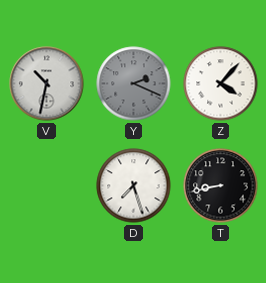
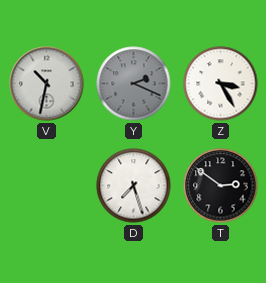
Z: 4:07 -> 3:25 (221, 84)
T: 8:43 -> 2:51 (221, 186)
